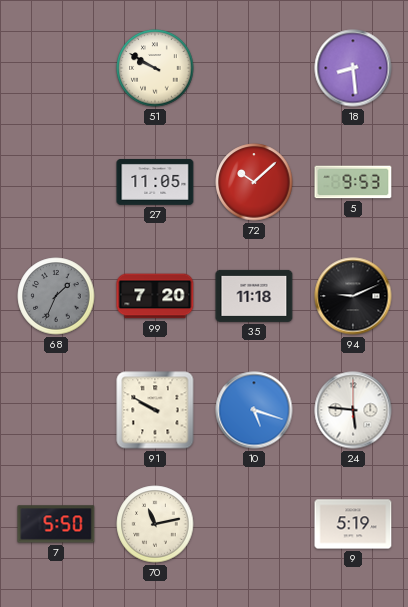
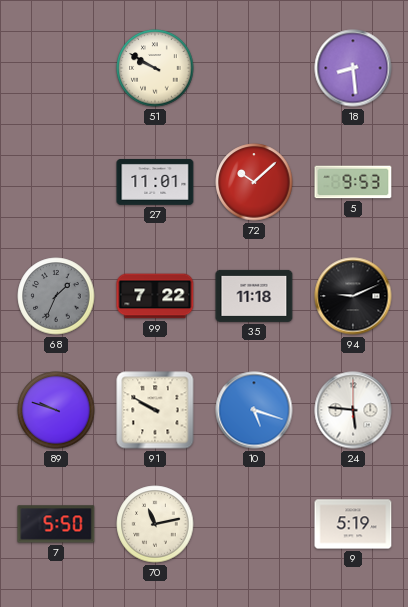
27: 11:05 -> 11:01 (155, 182)
99: 7:20 -> 7:22 (155, 296)
89: none -> 9:48 (56, 410)
